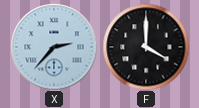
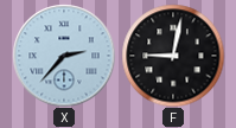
F: 4:00 -> 9:02 (173, 56)
